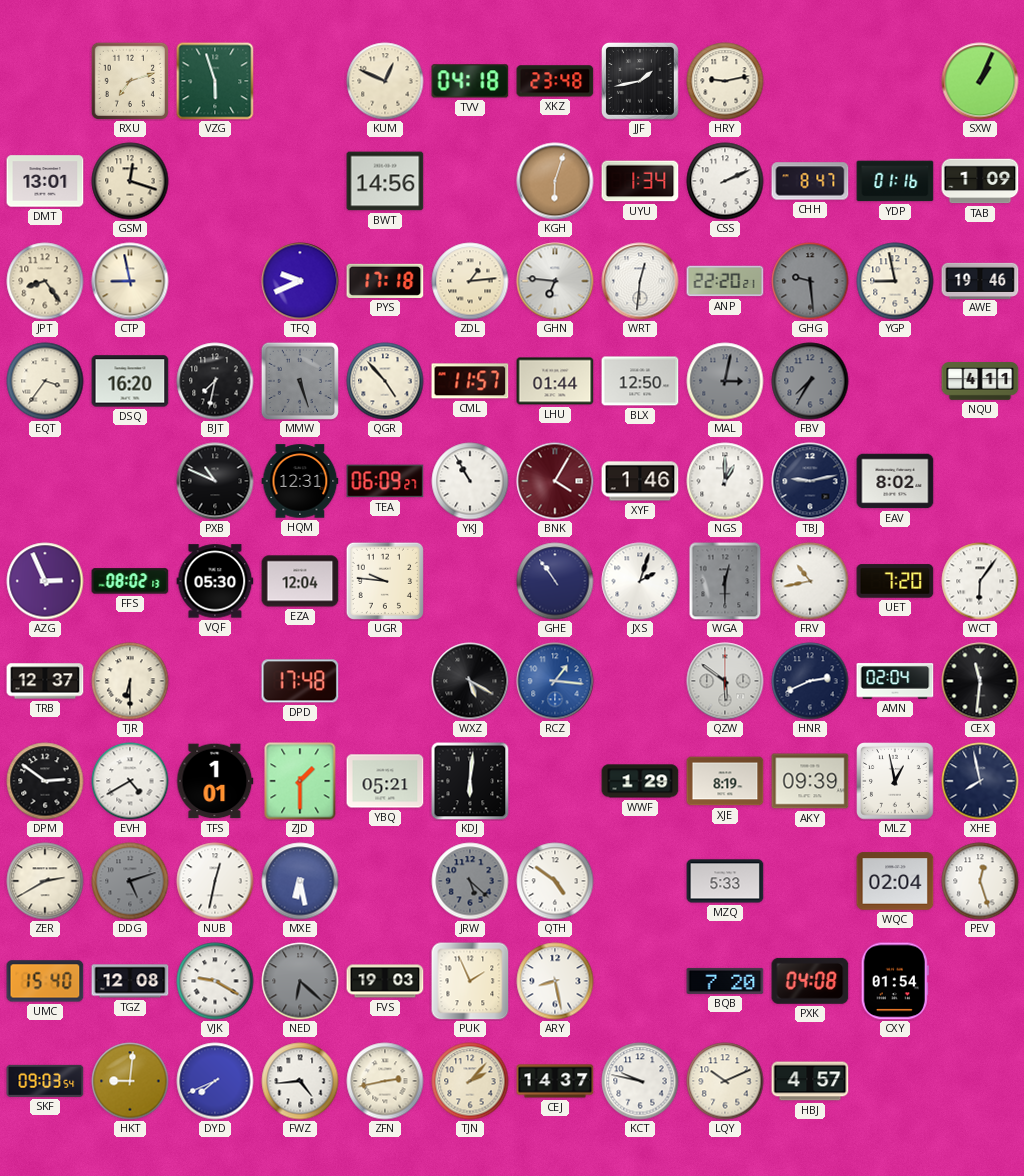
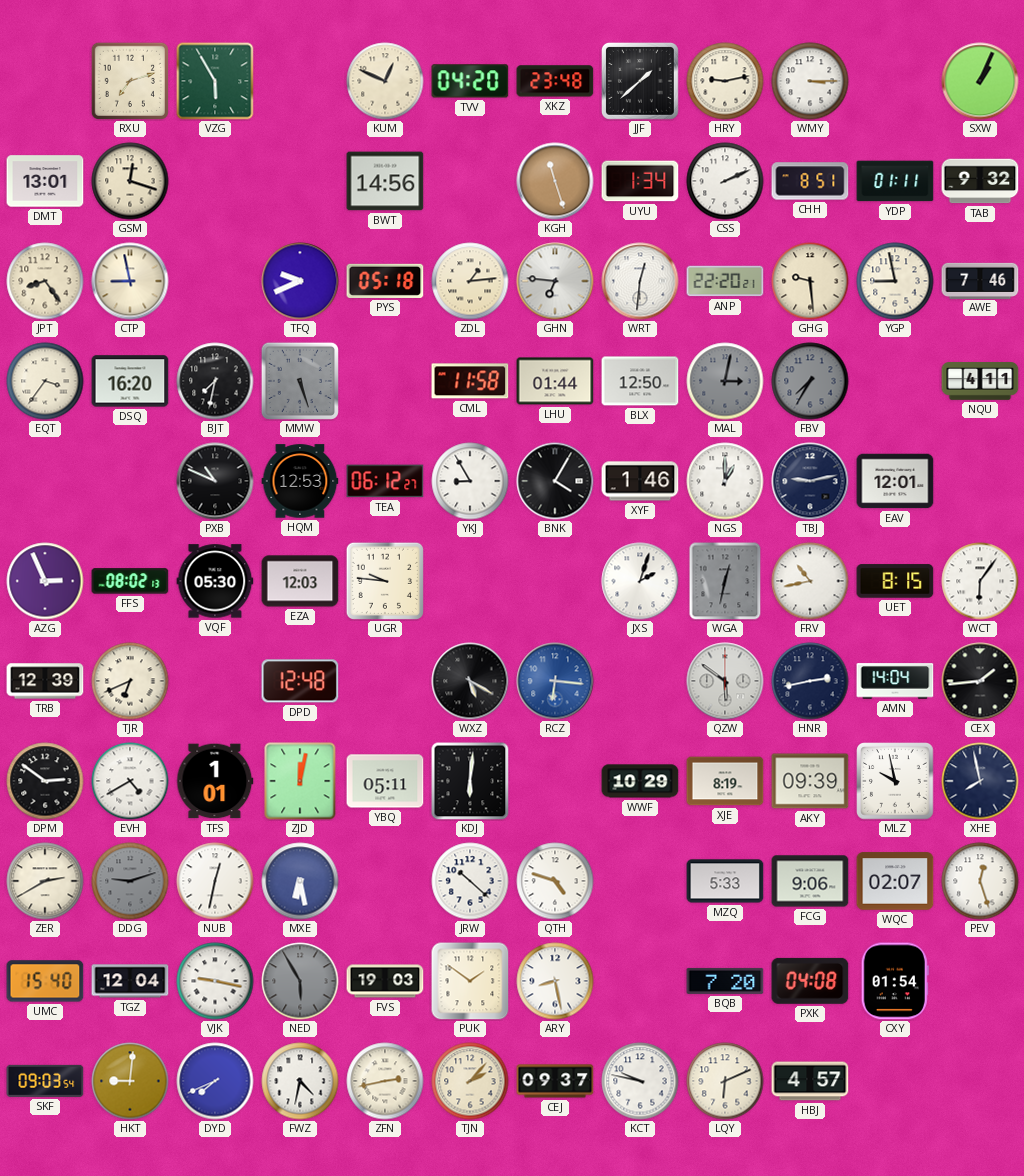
VZG: 5:57 -> 5:55 (215, 81)
TVV: 04:18 -> 04:20 (470, 81)
JJF: 1:43 -> 1:38 (640, 81)
WMY: none -> 3:15 (810, 81)
KGH: 6:03 -> 11:27 (555, 181)
CHH: 8:47 -> 8:51 (810, 181)
YDP: 01:16 -> 01:11 (895, 181)
TAB: 1:09 -> 9:32 (980, 181)
PYS: 17:18 -> 05:18 (385, 281)
GHG dial: grey -> cream (810, 281)
AWE: 19:46 -> 7:46 (980, 280)
QGR: 4:53 -> none (385, 381)
CML: 11:57 -> 11:58 (470, 381)
HQM: 12:31 -> 12:53 (300, 481)
TEA: 06:09 -> 06:12 (385, 481)
YKJ: 10:55 -> 8:55 (470, 481)
BNK dial: burgundy -> black (555, 481)
EAV: 8:02 -> 12:01 (895, 481)
EZA: 12:04 -> 12:03 (300, 581)
GHE: 10:54 -> none (555, 581)
WGA: 12:30 -> 12:32 (725, 581)
UET: 7:20 -> 8:15 (895, 581)
TRB: 12:37 -> 12:39 (45, 681)
TJR: 6:30 -> 6:41 (130, 681)
DPD: 17:48 -> 12:48 (300, 681)
RCZ: 1:16 -> 6:16 (555, 681)
HNR: 2:41 -> 2:43 (810, 681)
AMN: 02:04 -> 14:04 (895, 681)
CEX: 11:31 -> 1:44 (980, 681)
ZJD: 1:30 -> 12:02 (300, 781)
YBQ: 05:21 -> 05:11 (385, 781)
WWF: 1:29 -> 10:29 (640, 781)
MLZ: 12:58 -> 9:58 (895, 781)
DDG: 5:12 -> 9:12 (130, 881)
JRW: 5:22 -> 10:22 (470, 881)
JRW dial: grey -> white (470, 881)
QTH: 4:51 -> 4:48 (555, 881)
FCG: none -> 9:06 (810, 881)
WQC: 02:04 -> 02:07 (895, 881)
TGZ: 12:08 -> 12:04 (130, 981)
VJK: 9:20 -> 9:17 (215, 981)
NED: 6:22 -> 5:55 (300, 981)
PUK: 1:56 -> 1:51 (470, 981)
FWZ: 4:44 -> 4:32 (300, 1081)
CEJ: 14:37 -> 09:37 (555, 1081)
LQY: 10:11 -> 6:11 (725, 1081)
